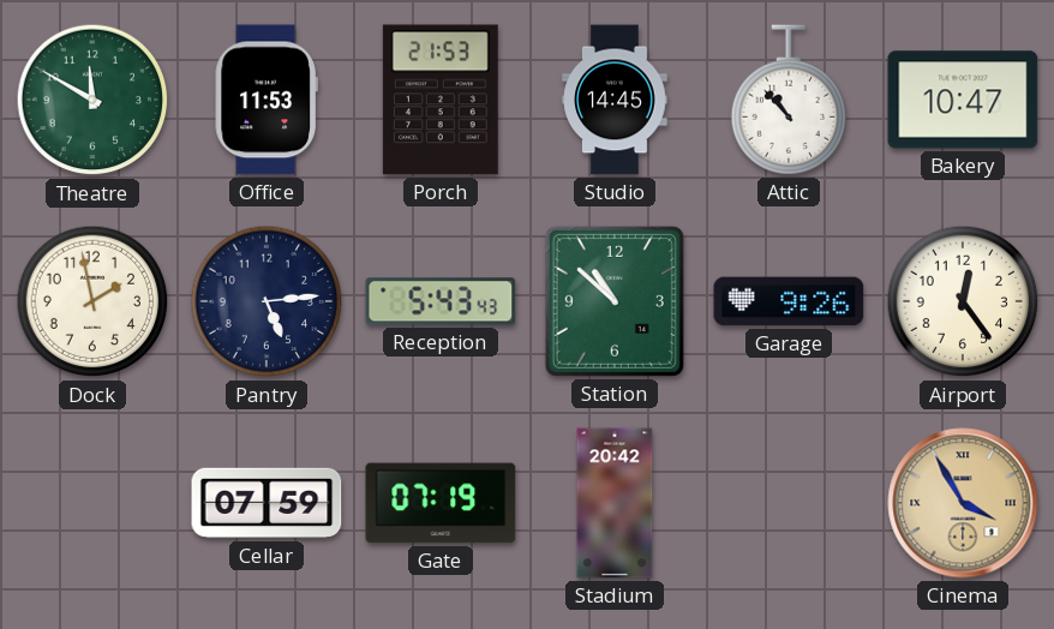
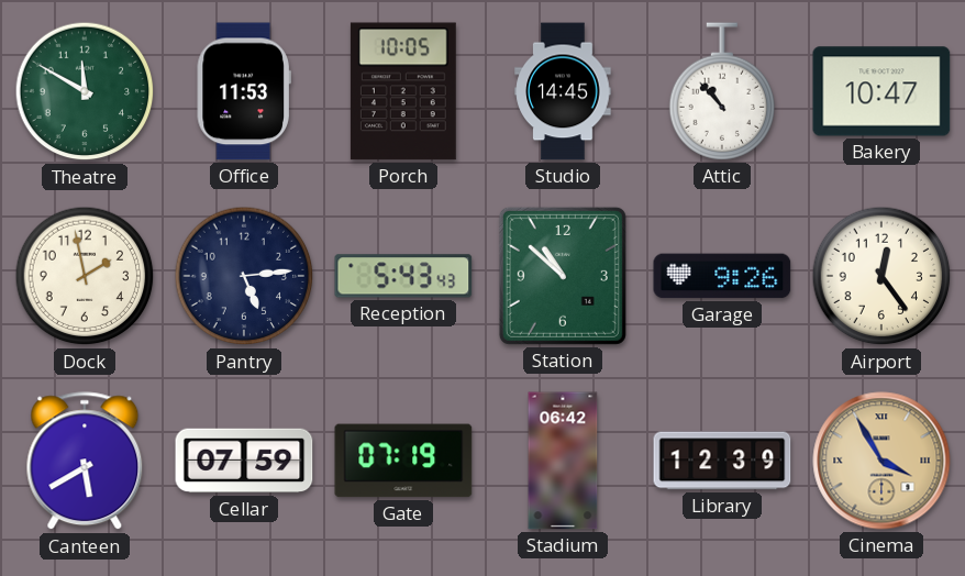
Porch: 21:53 -> 10:05 (403, 91)
Canteen: none -> 5:40 (85, 462)
Stadium: 20:42 -> 06:42 (563, 461)
Library: none -> 12:39 (722, 461)
